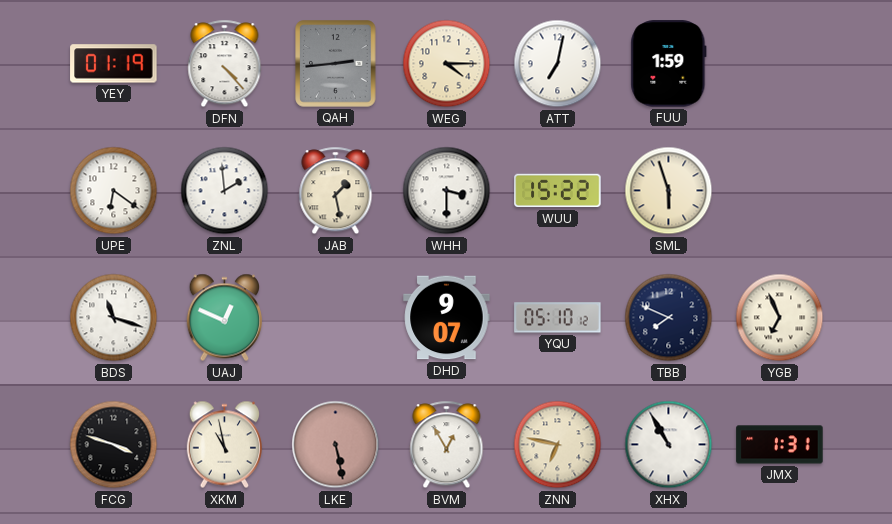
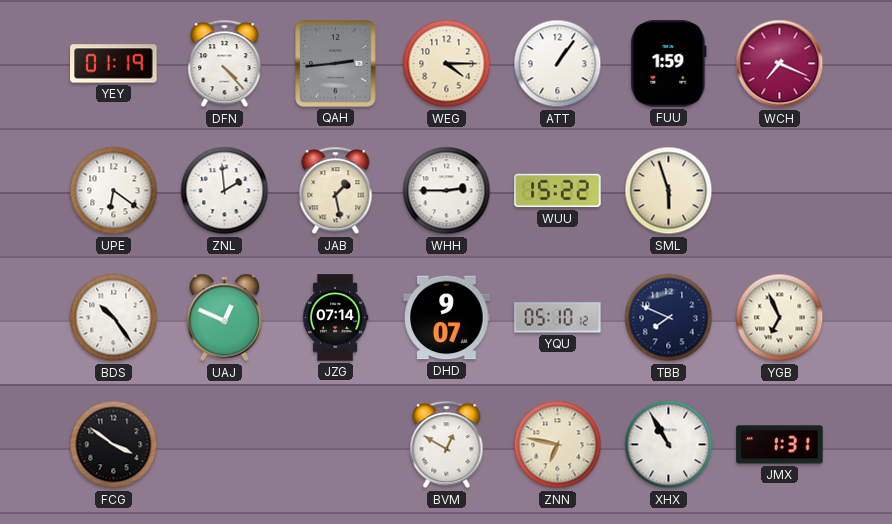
ATT: 7:02 -> 1:06 (558, 64)
WCH: none -> 7:19 (780, 64)
WHH: 3:30 -> 2:45 (447, 191)
BDS: 11:18 -> 10:24 (114, 318)
JZG: none -> 07:14 (335, 318)
FCG: 3:48 -> 3:51 (114, 445)
XKM: 10:58 -> none (224, 445)
LKE: 5:28 -> none (336, 445)
BVM: 12:55 -> 12:50 (447, 445)
